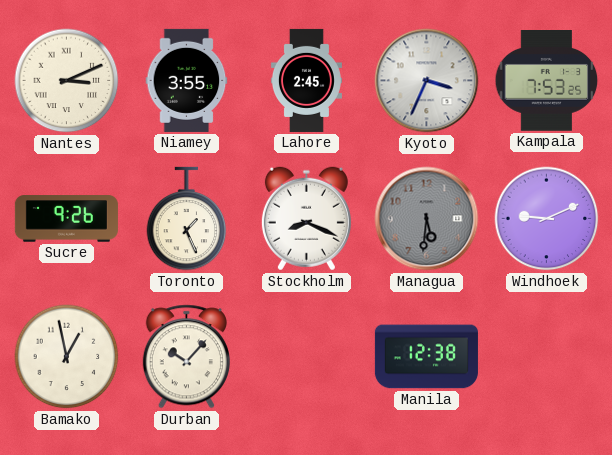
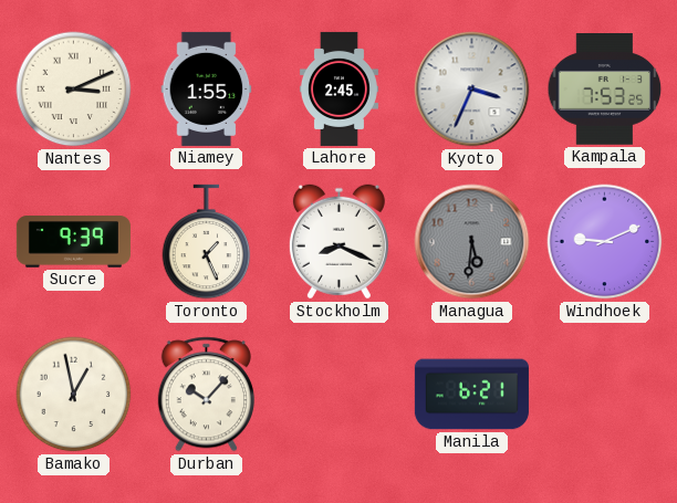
Niamey: 3:55 -> 1:55 (207, 88)
Sucre: 9:26 -> 9:39 (73, 242)
Manila: 12:38 -> 6:21 (471, 395)
